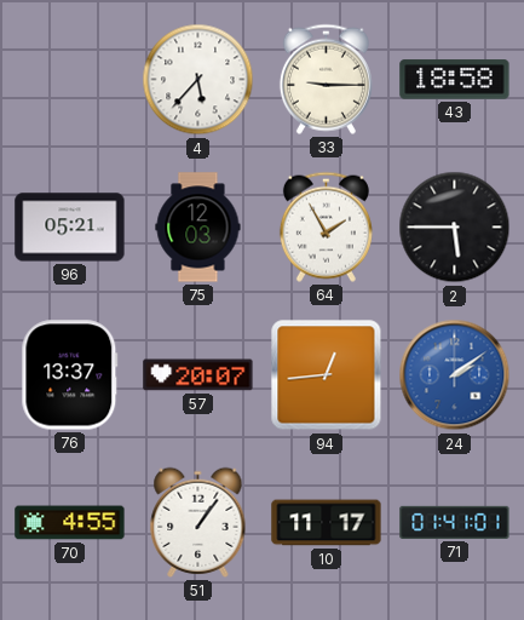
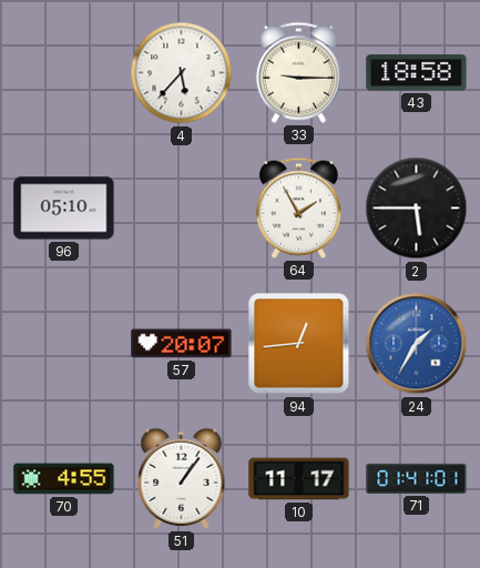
96: 05:21 -> 05:10 (64, 209)
75: 12:03 -> none (198, 228)
76: 13:37 -> none (70, 375)
24: 2:09 -> 1:35 (417, 344)
